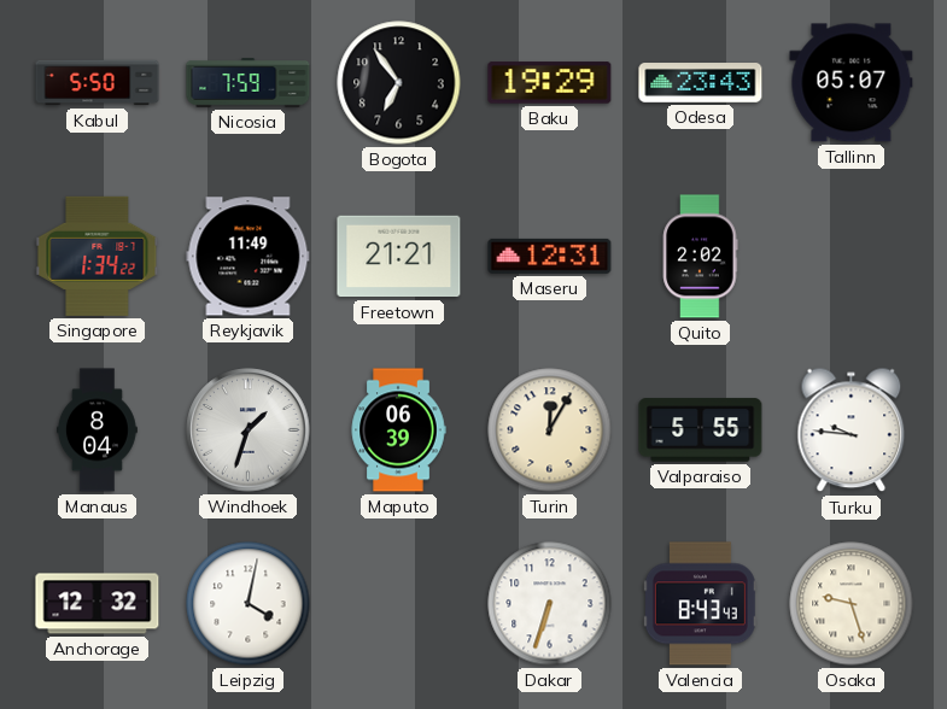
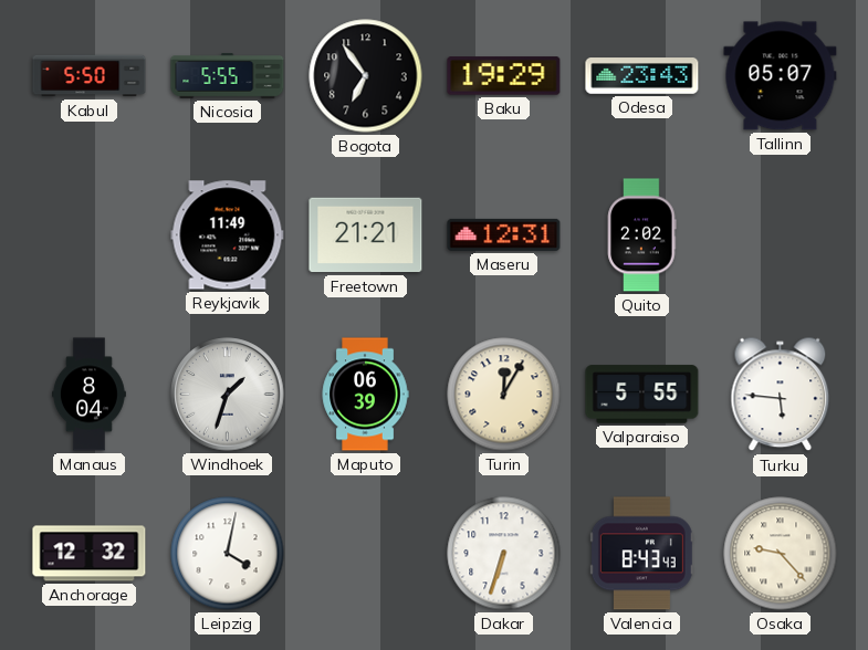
Nicosia: 7:59 -> 5:55 (228, 76)
Singapore: 1:34 -> none (98, 256)
Turku: 9:46 -> 5:46 (781, 395)
Osaka: 9:27 -> 9:23 (781, 554)
